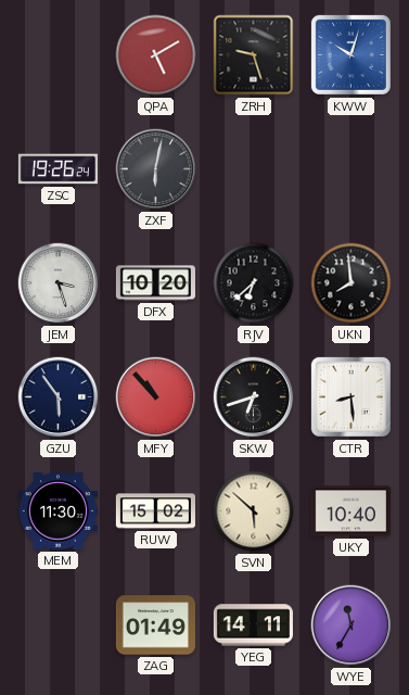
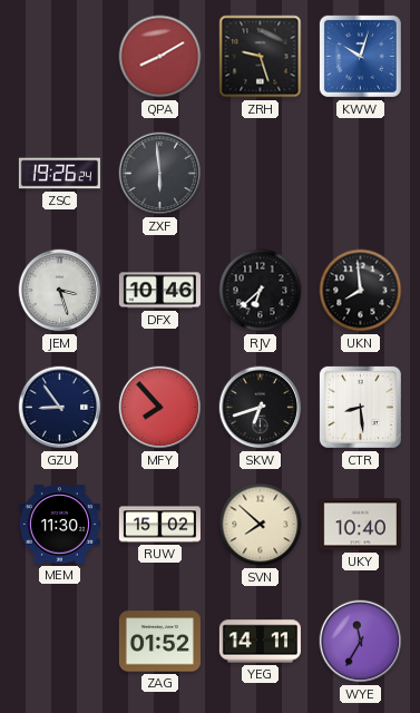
QPA: 5:10 -> 8:10 (160, 57)
ZXF: 6:02 -> 5:59 (160, 174)
DFX: 10:20 -> 10:46 (159, 291)
GZU: 5:54 -> 8:54 (60, 408)
MFY: 10:53 -> 7:53 (160, 408)
SVN: 5:52 -> 7:52 (261, 525)
ZAG: 01:49 -> 01:52 (159, 642)
